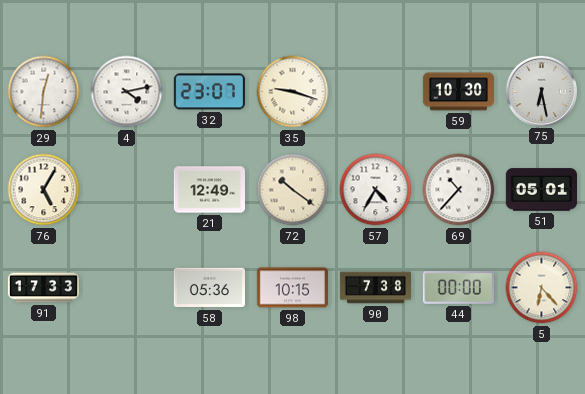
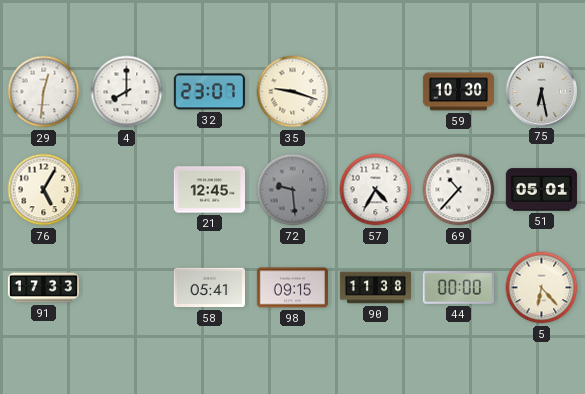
4: 4:13 -> 8:00 (127, 92)
21: 12:49 -> 12:45 (209, 190)
72: 10:21 -> 9:29 (293, 190)
72 dial: cream -> grey (293, 190)
58: 05:36 -> 05:41 (209, 288)
98: 10:15 -> 09:15 (292, 288)
90: 7:38 -> 11:38 (375, 288)
